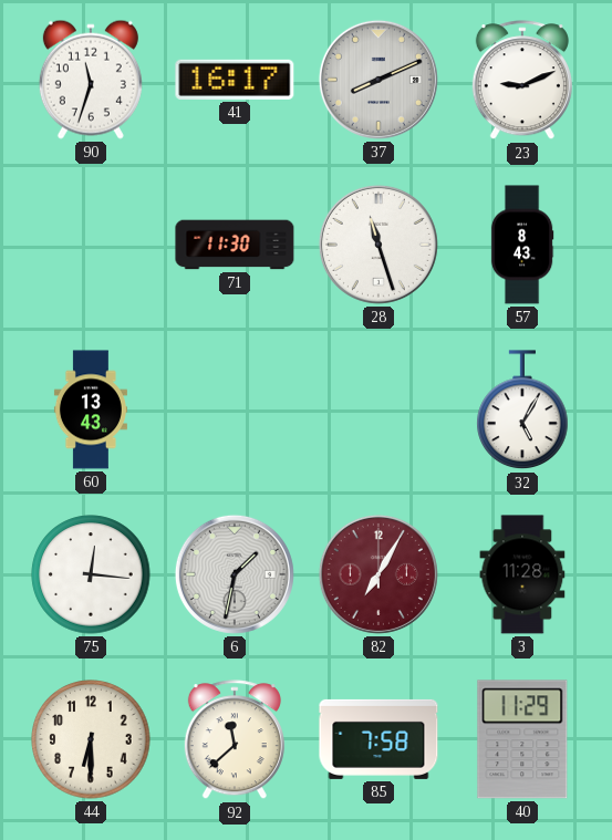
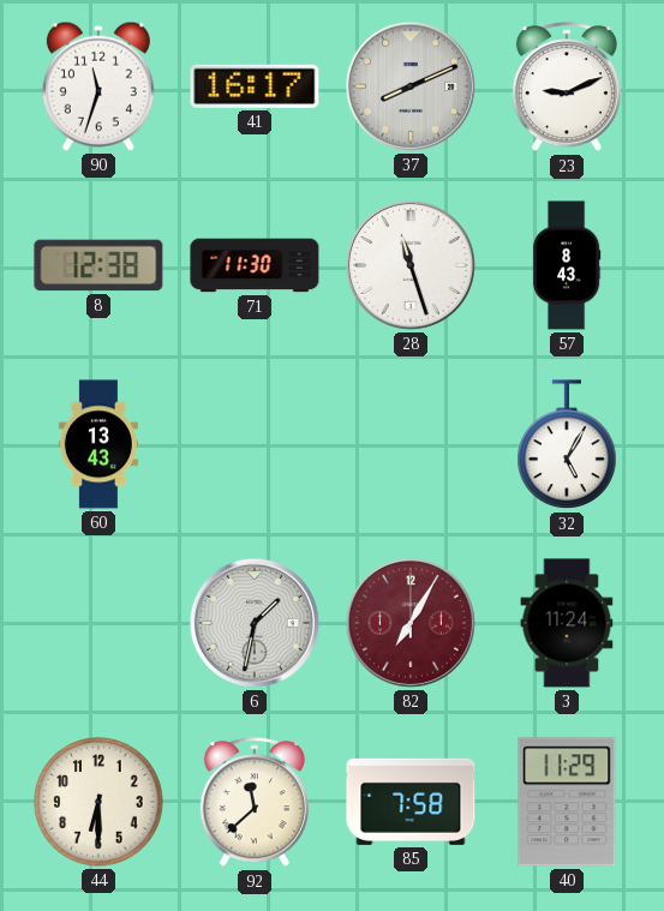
8: none -> 12:38 (98, 265)
75: 12:16 -> none (91, 574)
3: 11:28 -> 11:24 (567, 623)
